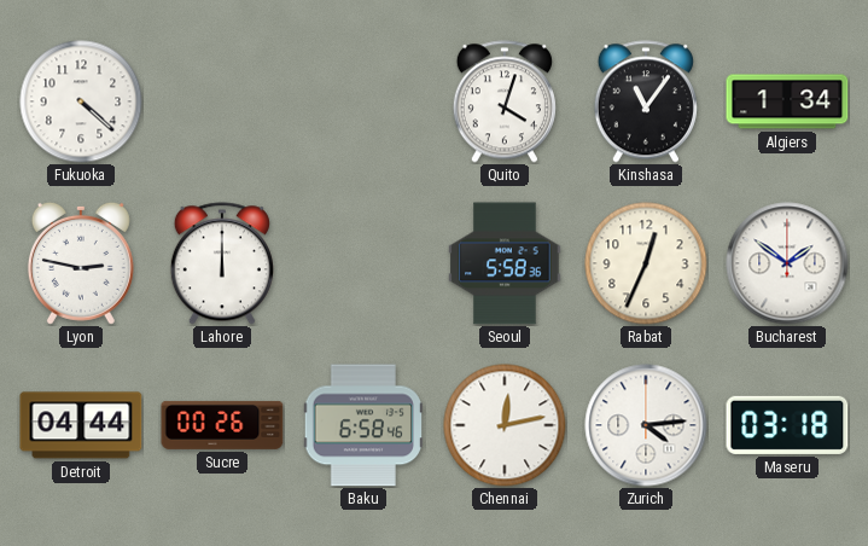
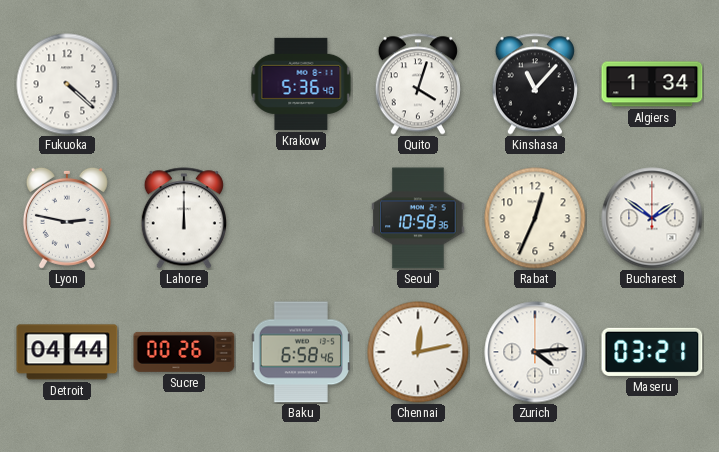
Krakow: none -> 5:36 (301, 84)
Kinshasa: 11:06 -> 11:07 (535, 84)
Seoul: 5:58 -> 10:58 (418, 218)
Maseru: 03:18 -> 03:21 (652, 352)
